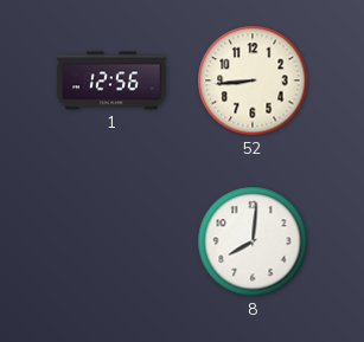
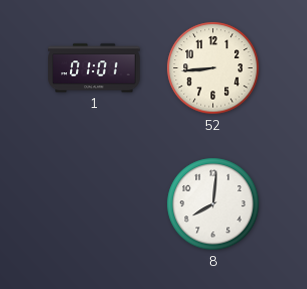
1: 12:56 -> 01:01 (94, 68)
